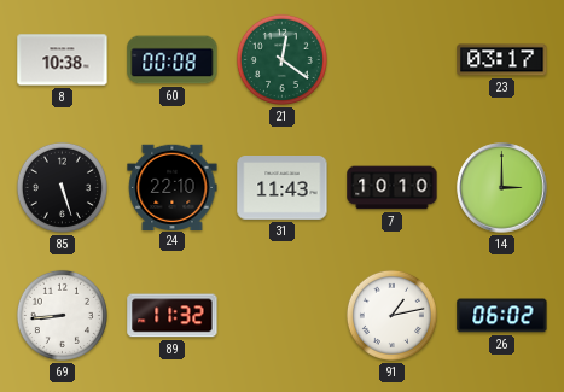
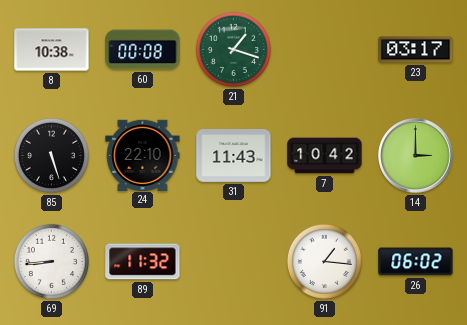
21: 12:21 -> 1:18 (233, 49)
7: 10:10 -> 10:42 (325, 156)
91: 1:13 -> 1:16 (324, 261)
